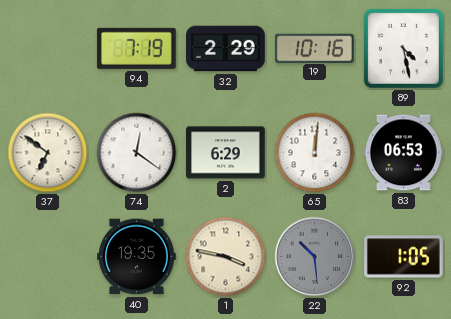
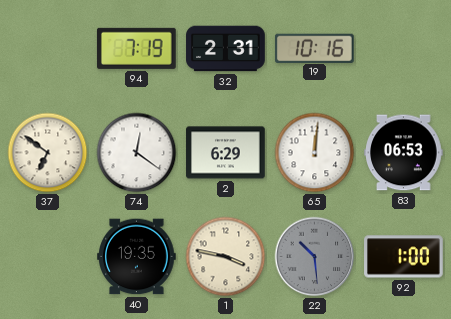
32: 2:29 -> 2:31 (226, 49)
89: 4:28 -> none (403, 48)
92: 1:05 -> 1:00 (404, 257)
